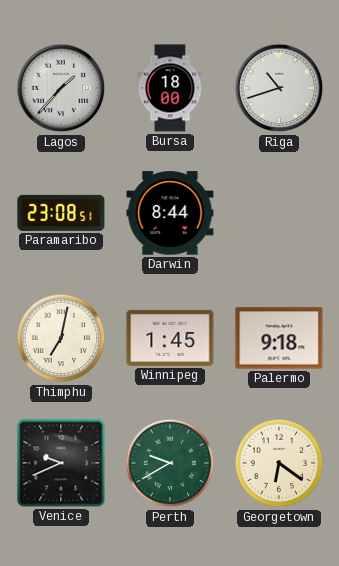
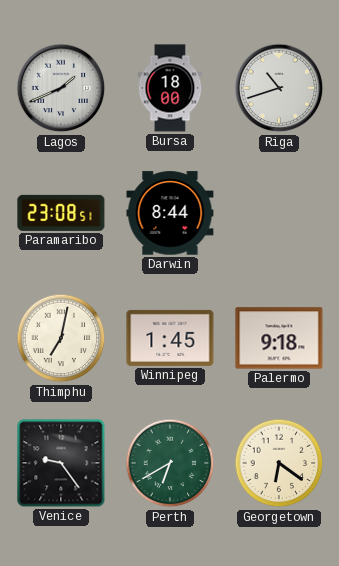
Lagos: 1:37 -> 1:41 (61, 88)
Venice: 9:41 -> 9:24 (61, 463)
Perth: 9:40 -> 6:40 (170, 463)
